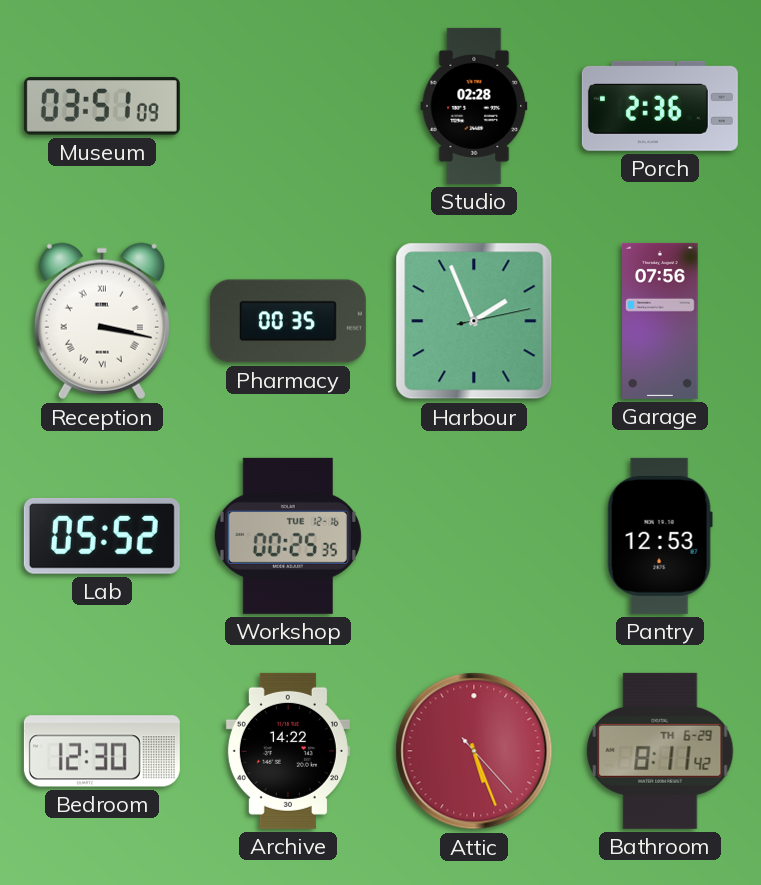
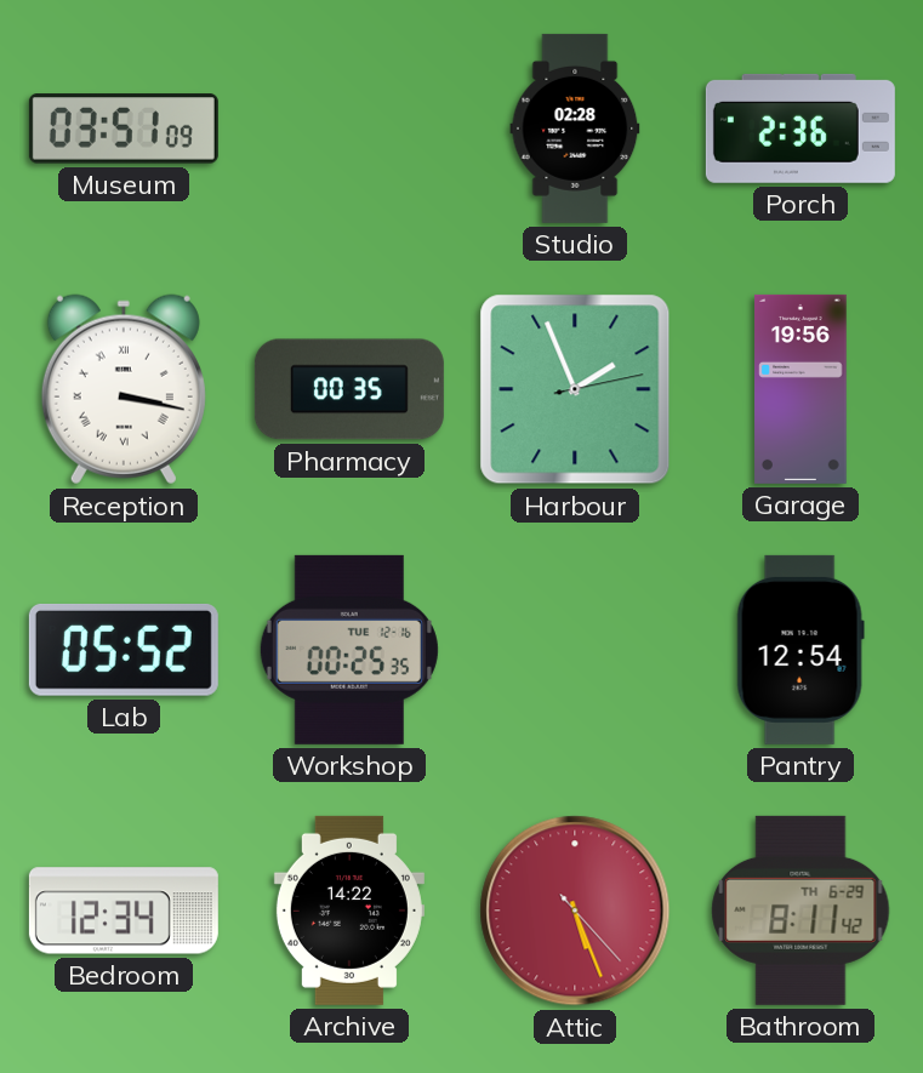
Garage: 07:56 -> 19:56 (800, 389)
Pantry: 12:53 -> 12:54 (800, 650)
Bedroom: 12:30 -> 12:34 (124, 911)
